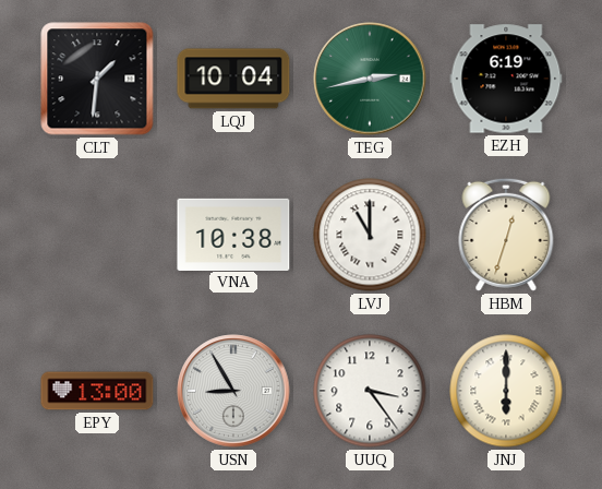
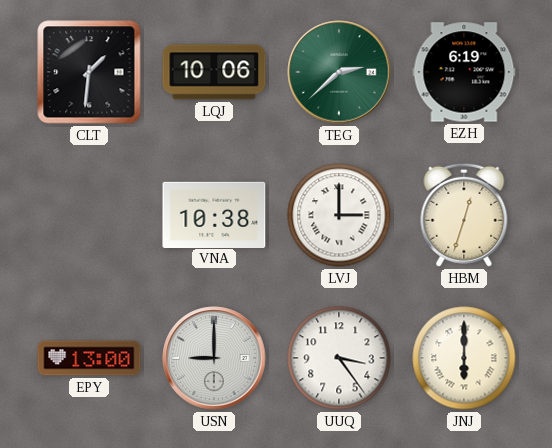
LQJ: 10:04 -> 10:06 (214, 72)
TEG: 2:43 -> 2:38 (339, 72)
LVJ: 11:00 -> 3:00 (339, 215)
USN: 8:55 -> 9:00 (214, 358)
